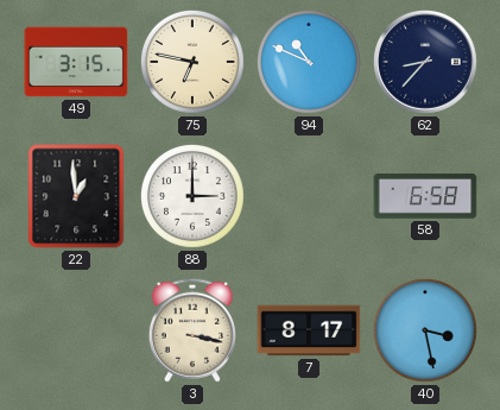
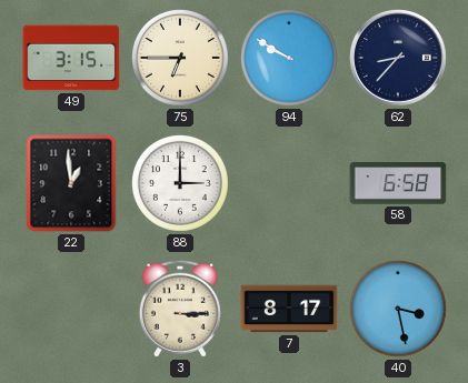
75: 6:47 -> 6:45 (180, 58)
94: 10:49 -> 9:50 (289, 58)
3: 3:17 -> 3:15 (180, 309)
